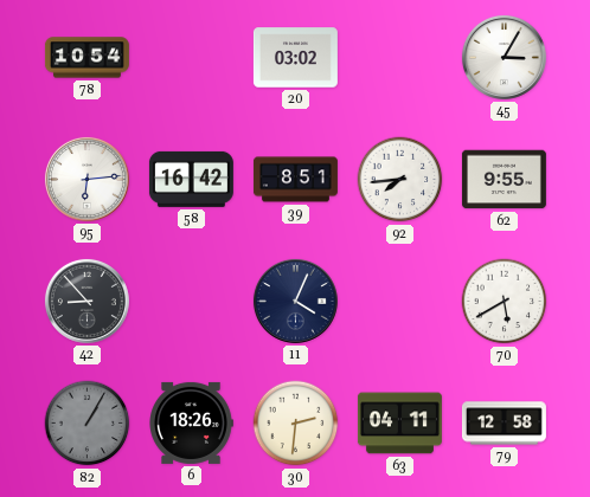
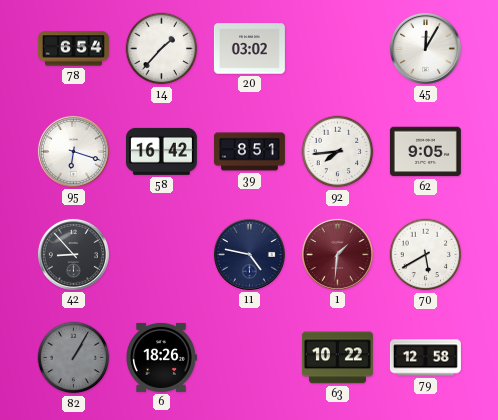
78: 10:54 -> 6:54 (73, 49)
14: none -> 1:37 (162, 49)
45: 3:05 -> 12:05 (425, 48)
95: 6:14 -> 6:18 (73, 151)
62: 9:55 -> 9:05 (425, 152)
11: 4:04 -> 4:47 (249, 254)
1: none -> 1:31 (337, 254)
30: 2:31 -> none (296, 424)
63: 04:11 -> 10:22 (337, 358)
